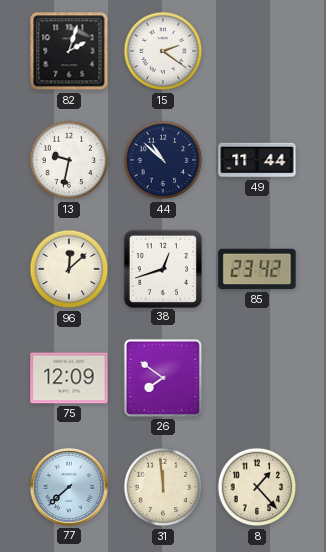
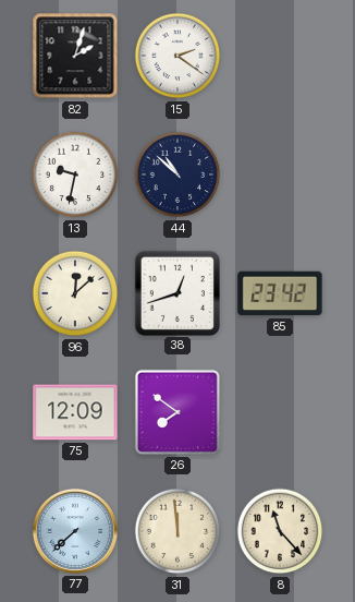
49: 11:44 -> none (257, 160)
8: 1:23 -> 11:23 (280, 531)
